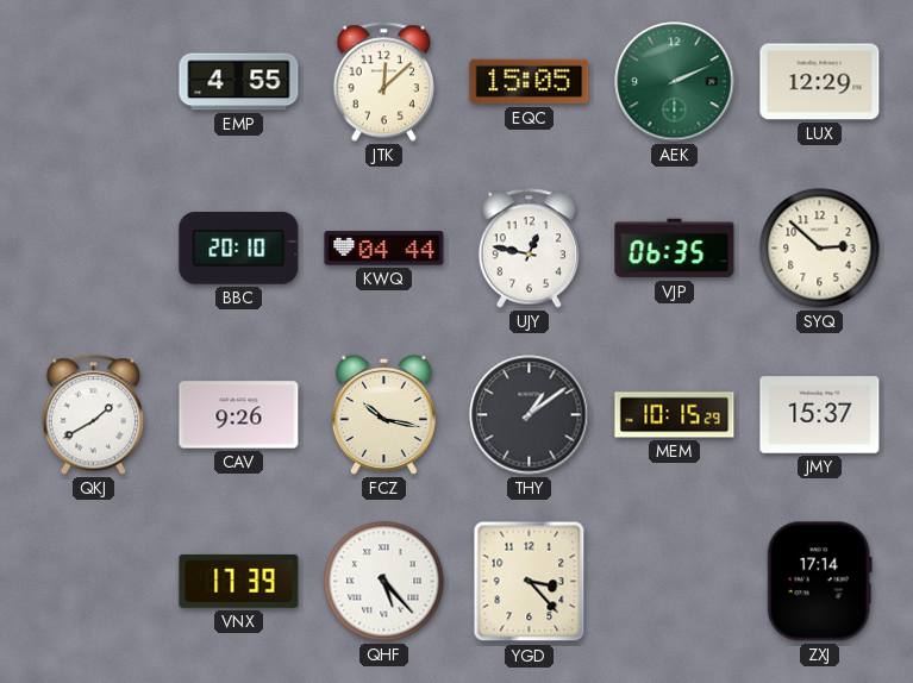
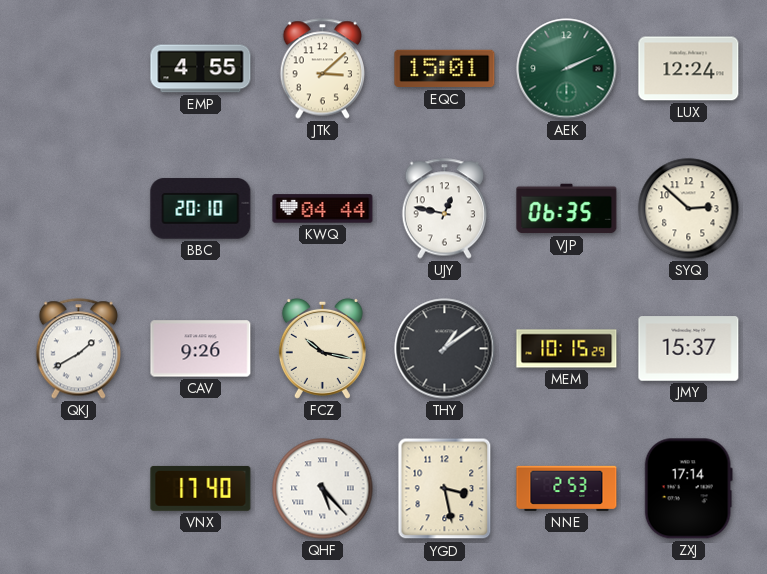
JTK: 12:08 -> 3:08 (322, 69)
EQC: 15:05 -> 15:01 (445, 69)
LUX: 12:29 -> 12:24 (689, 69)
VNX: 17:39 -> 17:40 (201, 488)
YGD: 3:23 -> 3:28 (445, 489)
NNE: none -> 2:53 (567, 488)
